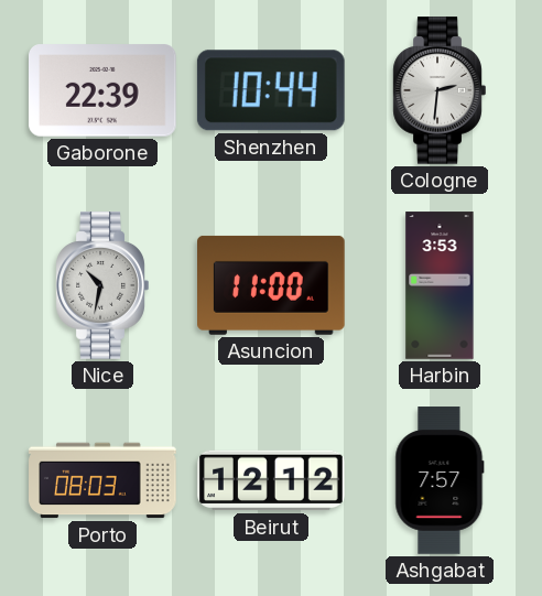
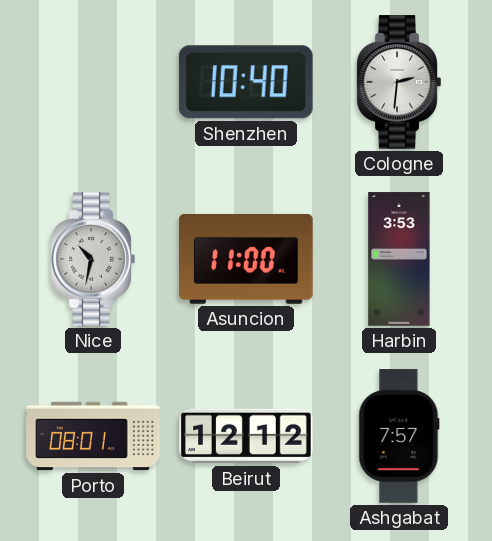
Gaborone: 22:39 -> none (104, 90)
Shenzhen: 10:44 -> 10:40 (246, 82)
Porto: 08:03 -> 08:01 (93, 436)
